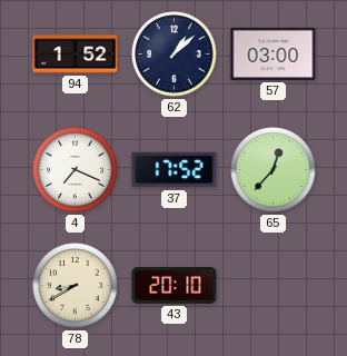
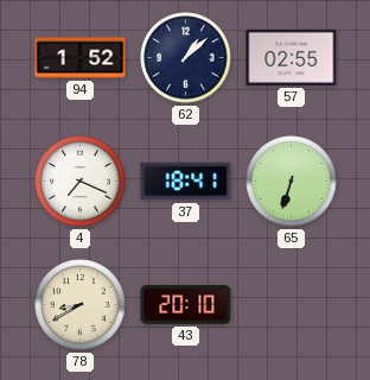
57: 03:00 -> 02:55 (292, 57)
37: 17:52 -> 18:41 (186, 182)
65: 12:37 -> 6:33 (292, 182)
